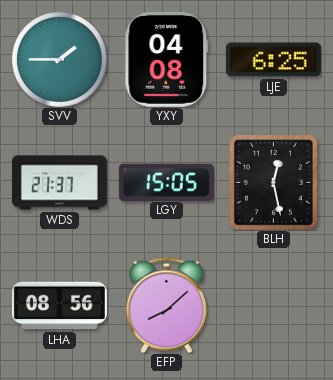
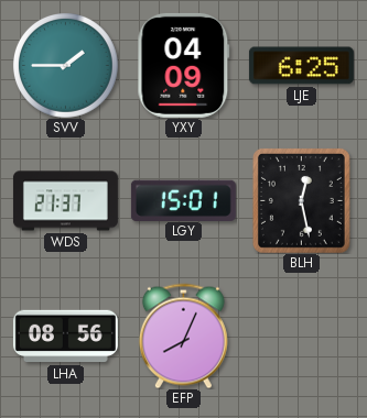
YXY: 04:08 -> 04:09 (184, 65)
LGY: 15:05 -> 15:01 (183, 200)
EFP: 8:08 -> 8:04 (183, 335)
